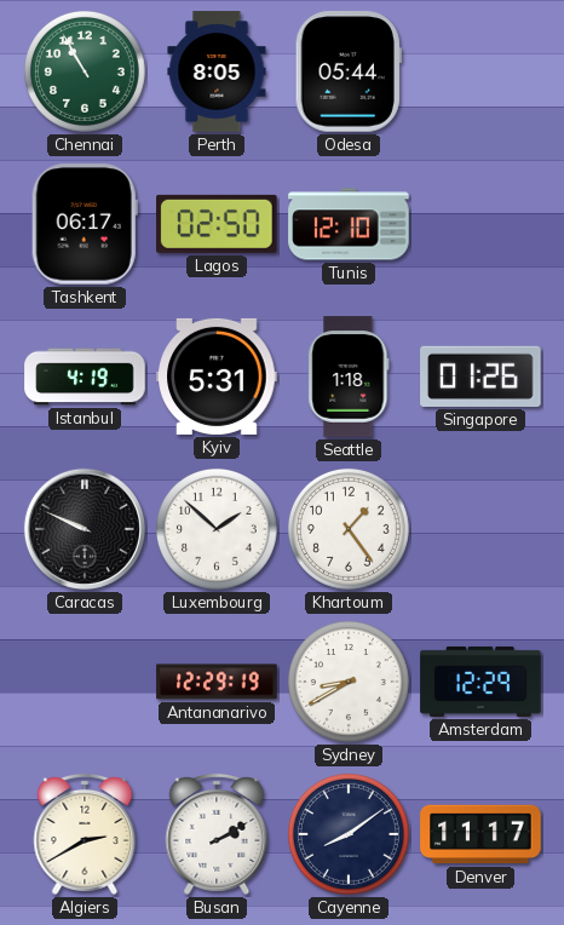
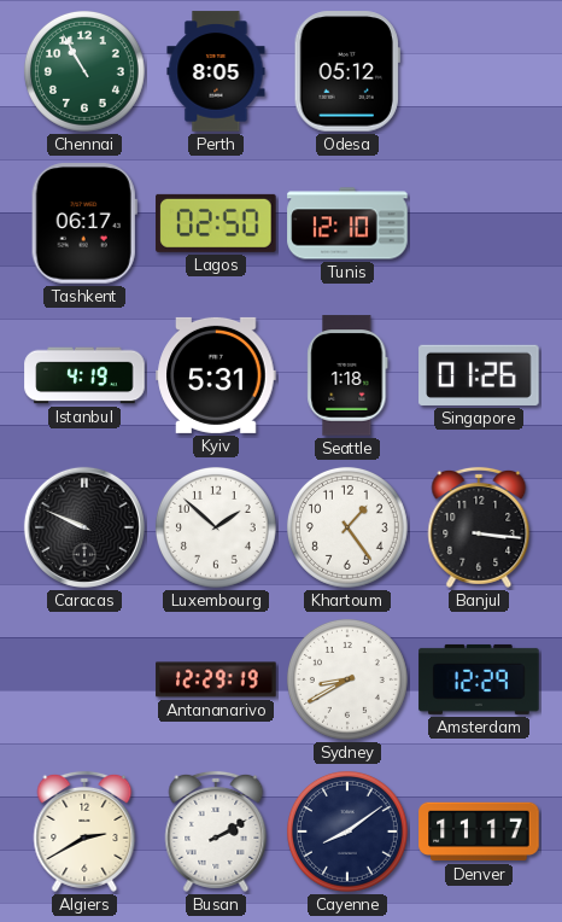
Odesa: 05:44 -> 05:12 (347, 71)
Banjul: none -> 3:16 (479, 527)
